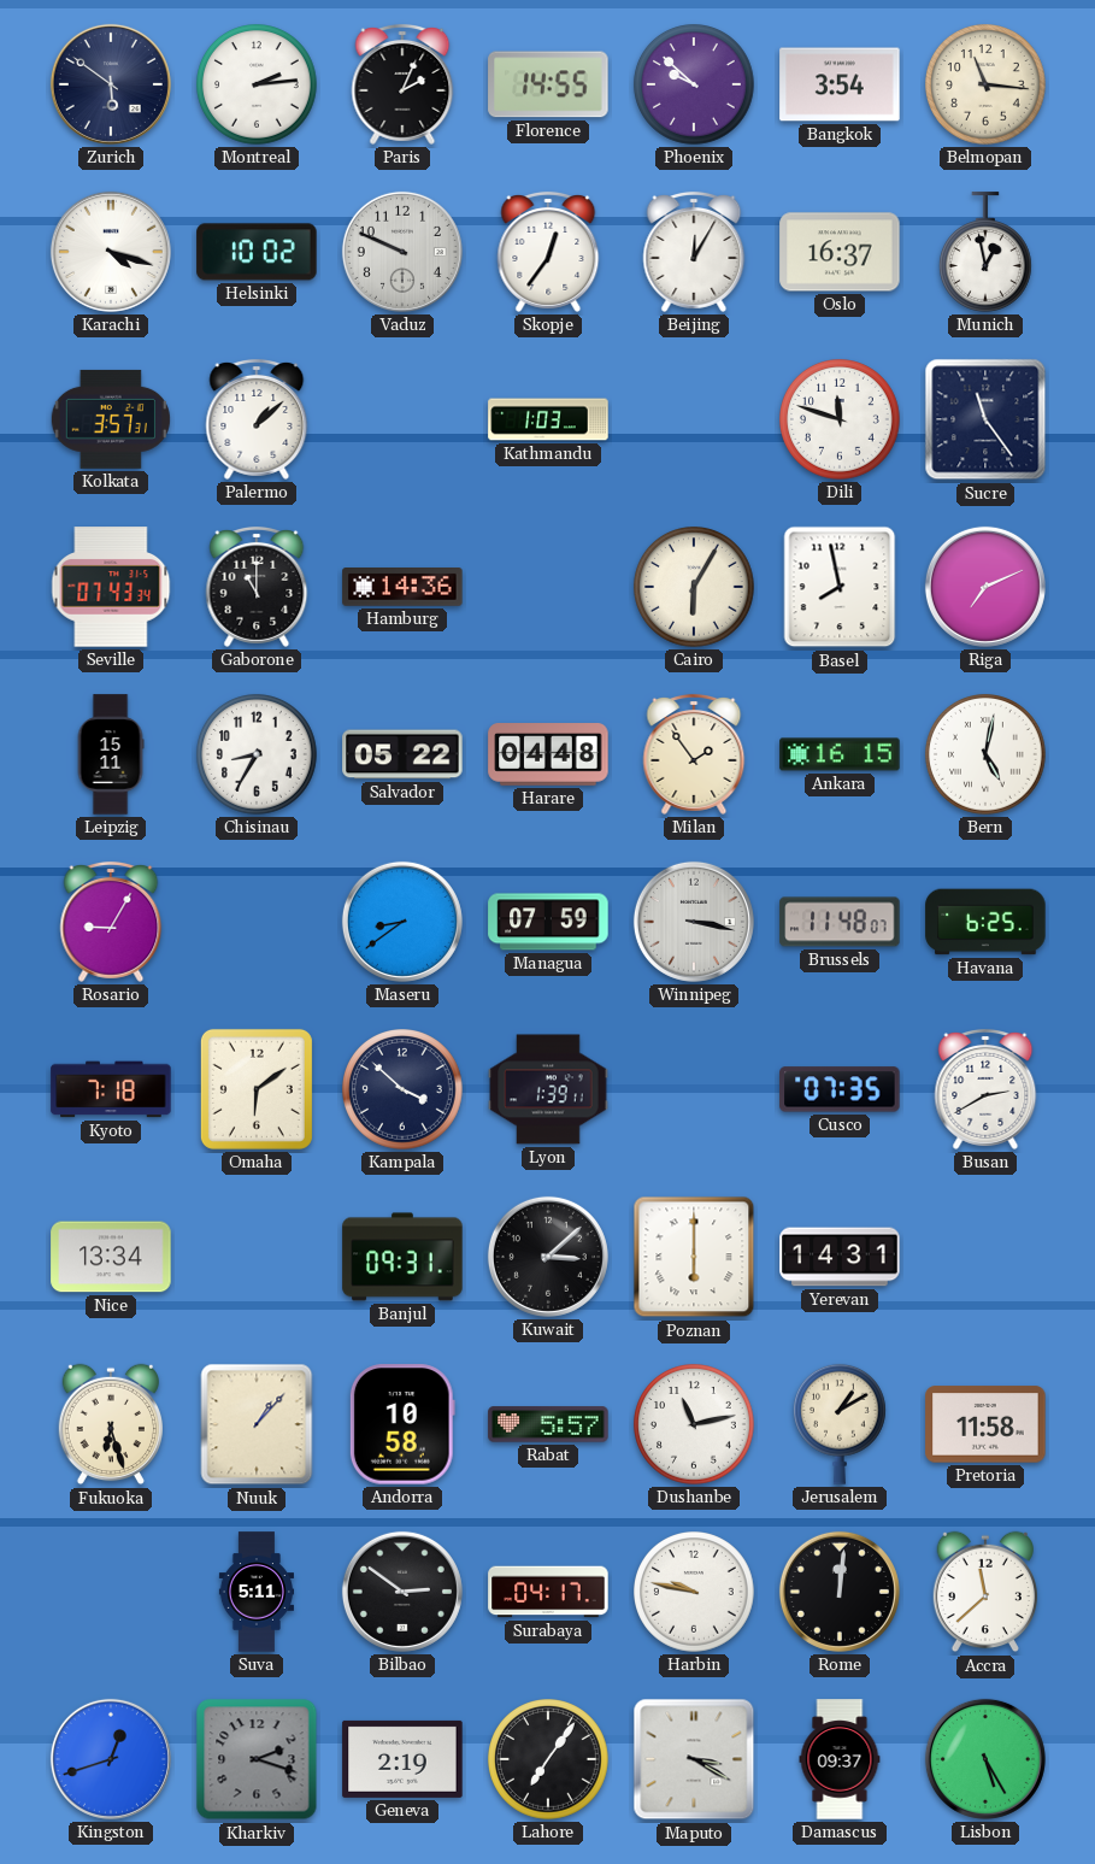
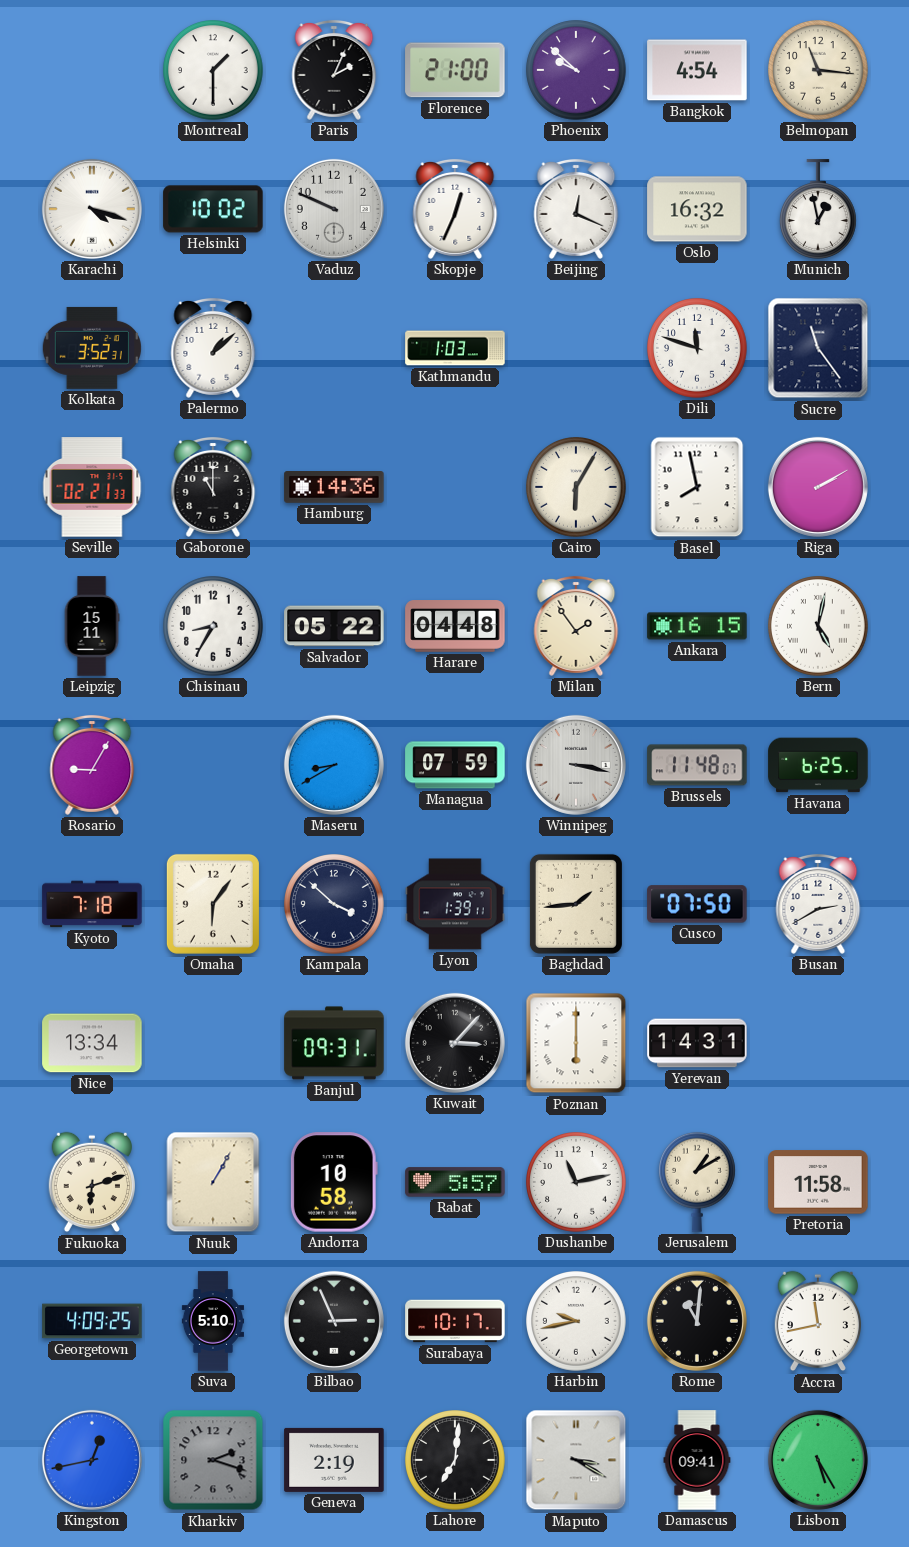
Zurich: 5:51 -> none (111, 84)
Montreal: 2:14 -> 1:30 (214, 71)
Florence: 14:55 -> 21:00 (455, 70)
Bangkok: 3:54 -> 4:54 (697, 70)
Skopje: 12:36 -> 12:34 (455, 209)
Beijing: 12:05 -> 12:19 (576, 209)
Oslo: 16:37 -> 16:32 (697, 209)
Kolkata: 3:57 -> 3:52 (92, 348)
Seville: 07:43 -> 02:21 (92, 487)
Riga: 7:11 -> 2:10 (818, 487)
Maseru: 8:39 -> 8:40 (334, 765)
Omaha: 6:09 -> 6:06 (213, 904)
Baghdad: none -> 1:44 (576, 904)
Cusco: 07:35 -> 07:50 (697, 904)
Kuwait: 3:08 -> 3:07 (455, 1043)
Fukuoka: 6:27 -> 6:12 (91, 1182)
Nuuk: 1:07 -> 1:05 (213, 1182)
Georgetown: none -> 4:09 (92, 1321)
Suva: 5:11 -> 5:10 (212, 1321)
Bilbao: 2:51 -> 2:56 (334, 1321)
Surabaya: 04:17 -> 10:17 (455, 1321)
Harbin: 9:47 -> 9:43 (577, 1322)
Rome: 12:01 -> 11:01 (697, 1321)
Accra: 11:38 -> 11:43 (817, 1321)
Kingston: 12:42 -> 12:43 (92, 1460)
Lahore: 7:06 -> 7:01 (456, 1461)
Damascus: 09:37 -> 09:41 (697, 1460)
